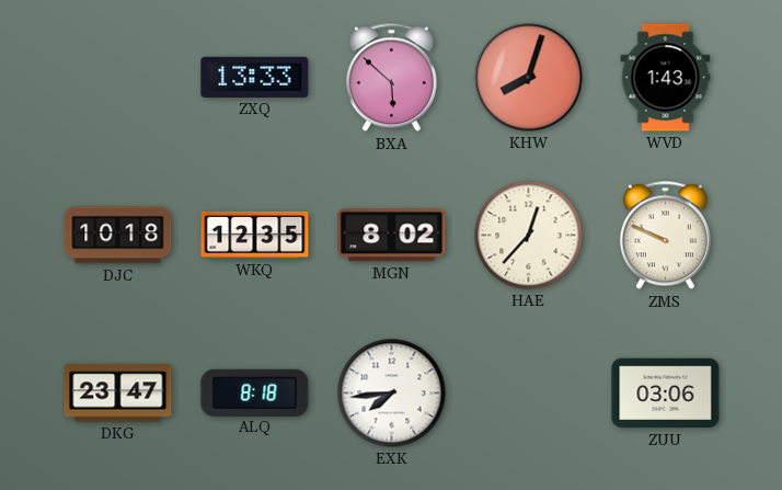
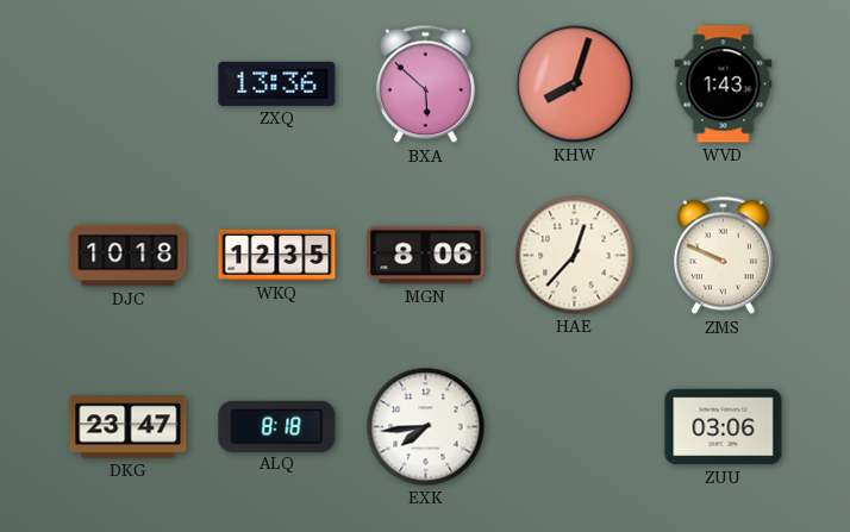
ZXQ: 13:33 -> 13:36 (277, 83)
MGN: 8:02 -> 8:06 (426, 256)
